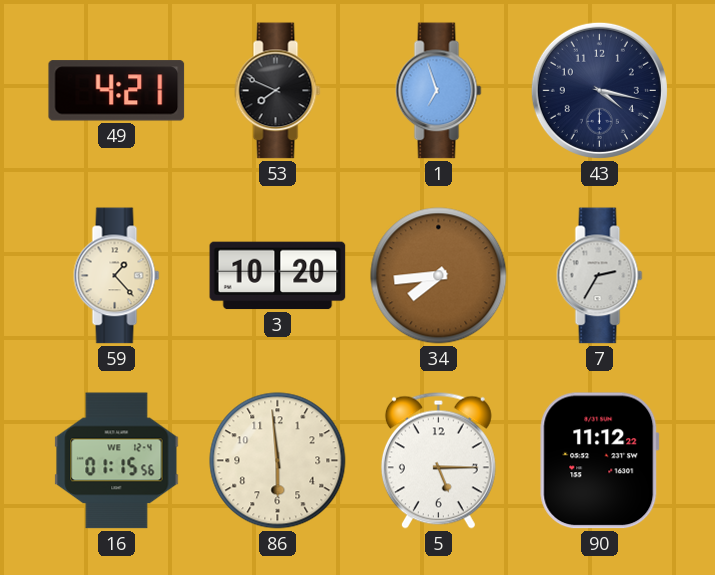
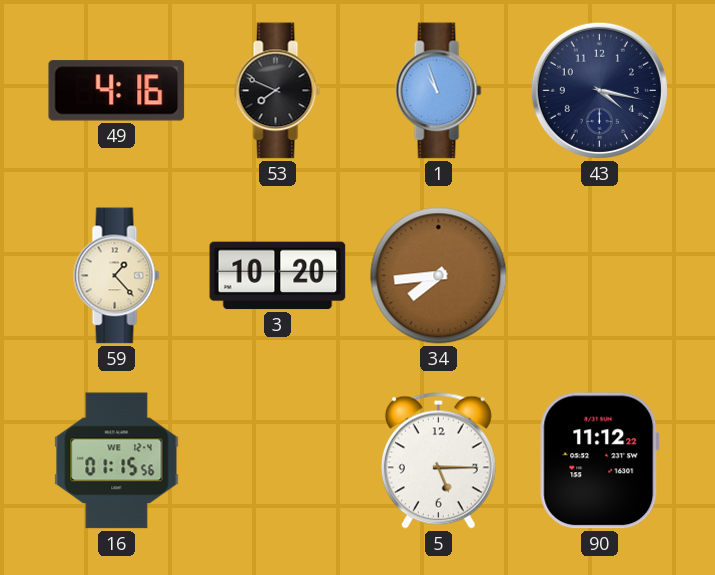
49: 4:21 -> 4:16 (117, 91)
1: 6:57 -> 10:57 (439, 91)
7: 2:35 -> none (600, 276)
86: 5:59 -> none (278, 461)
